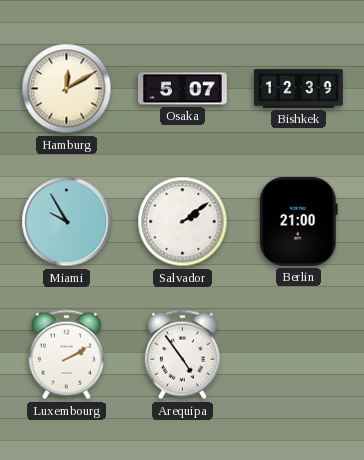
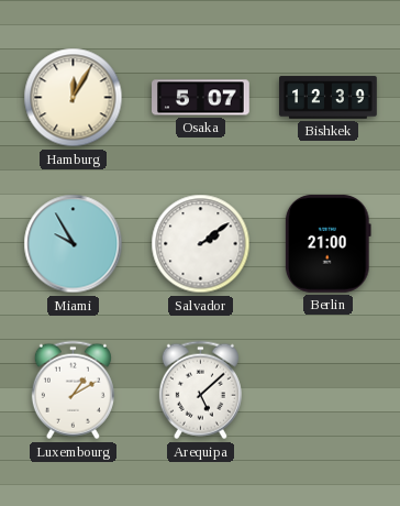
Hamburg: 12:10 -> 12:05 (74, 98)
Luxembourg: 2:10 -> 1:10 (73, 391)
Arequipa: 4:54 -> 5:08 (200, 391)
